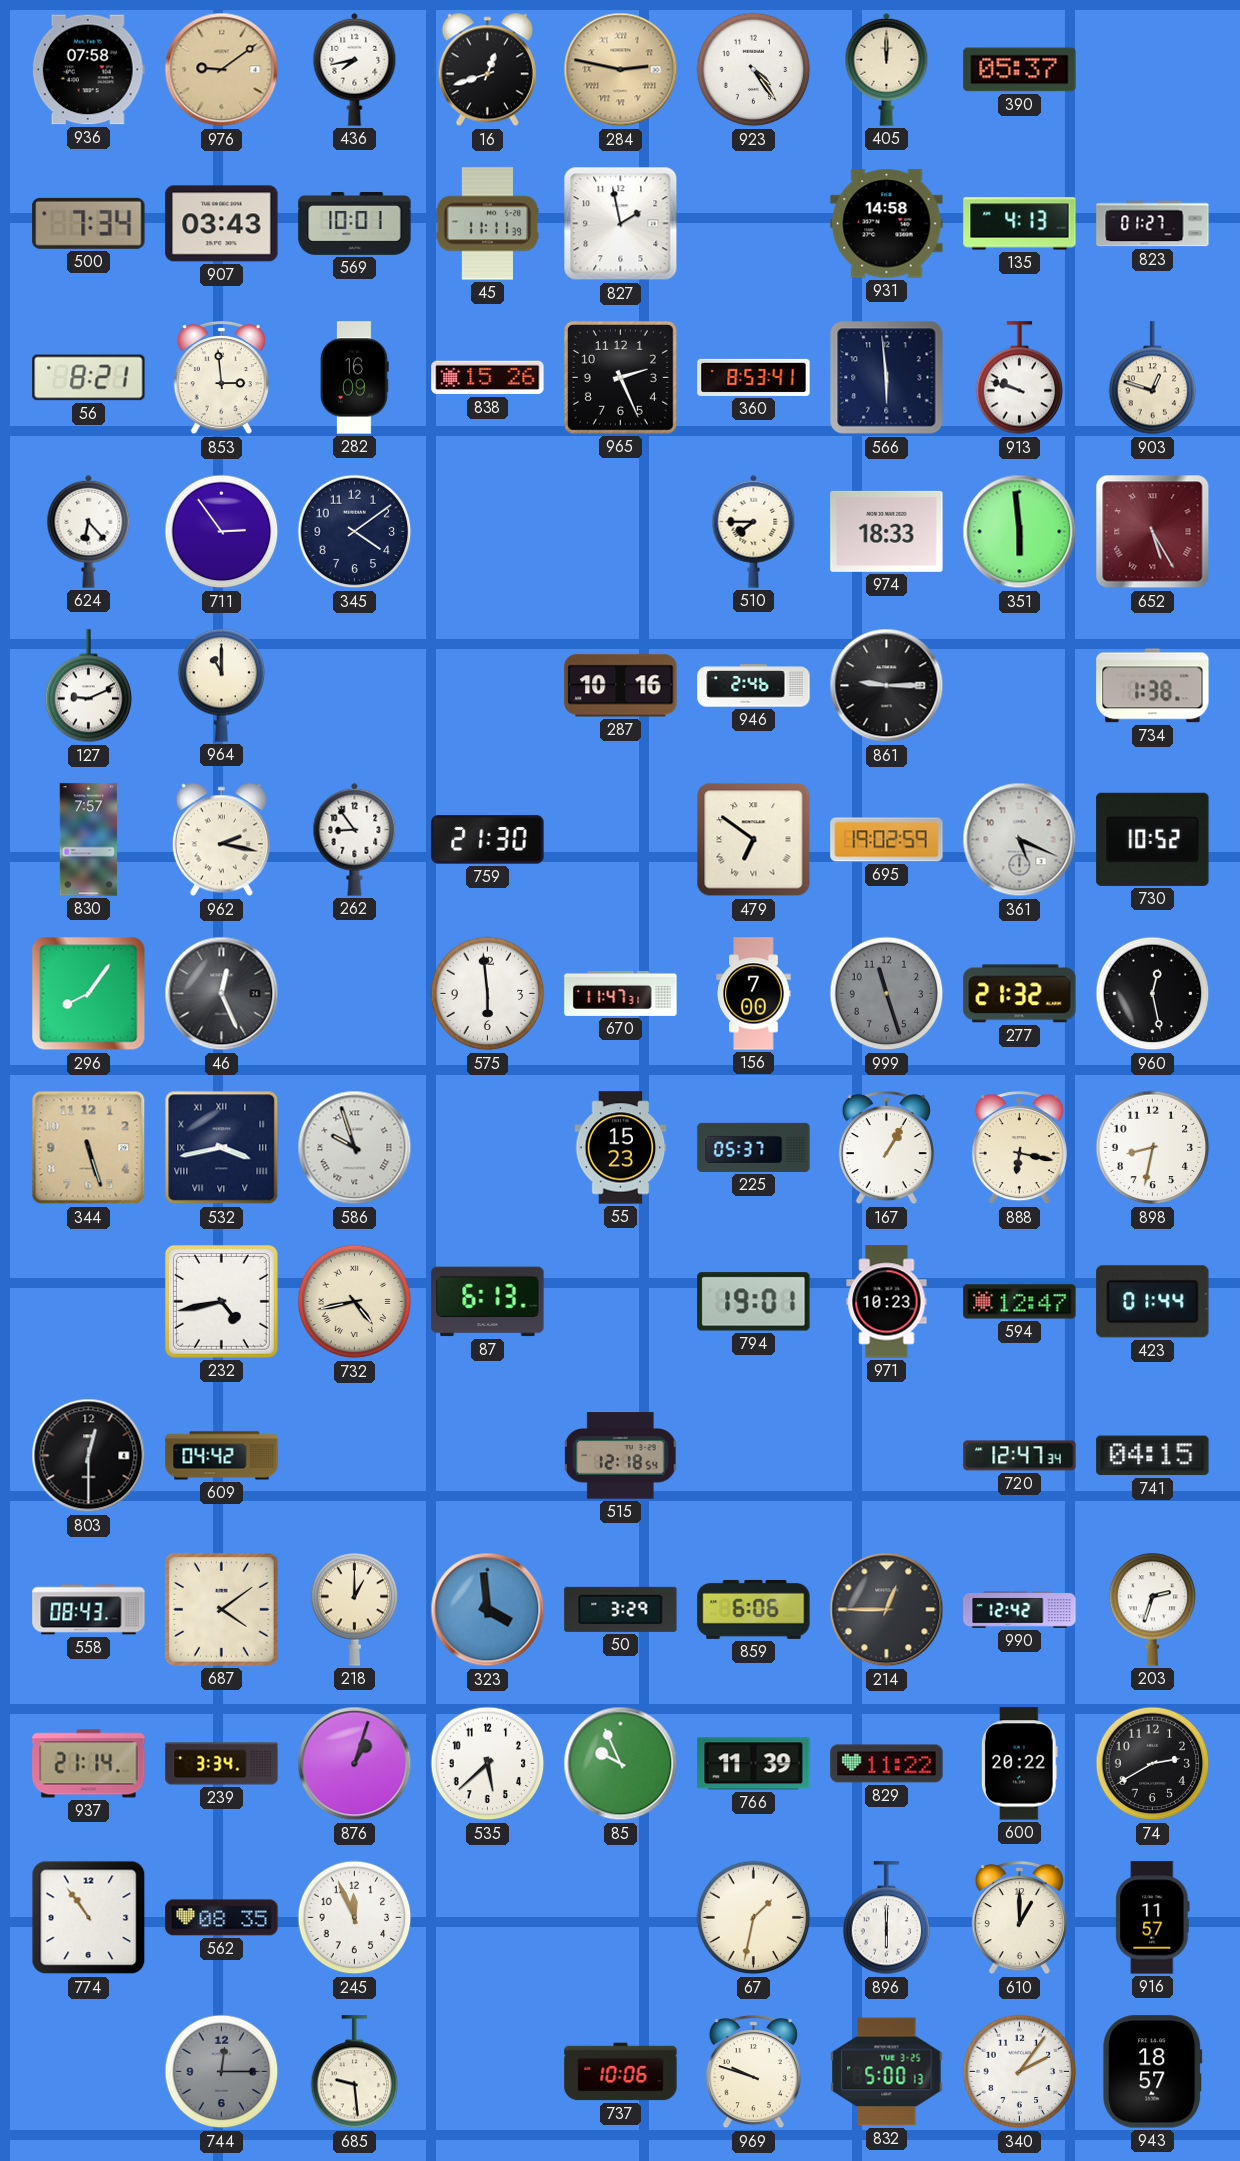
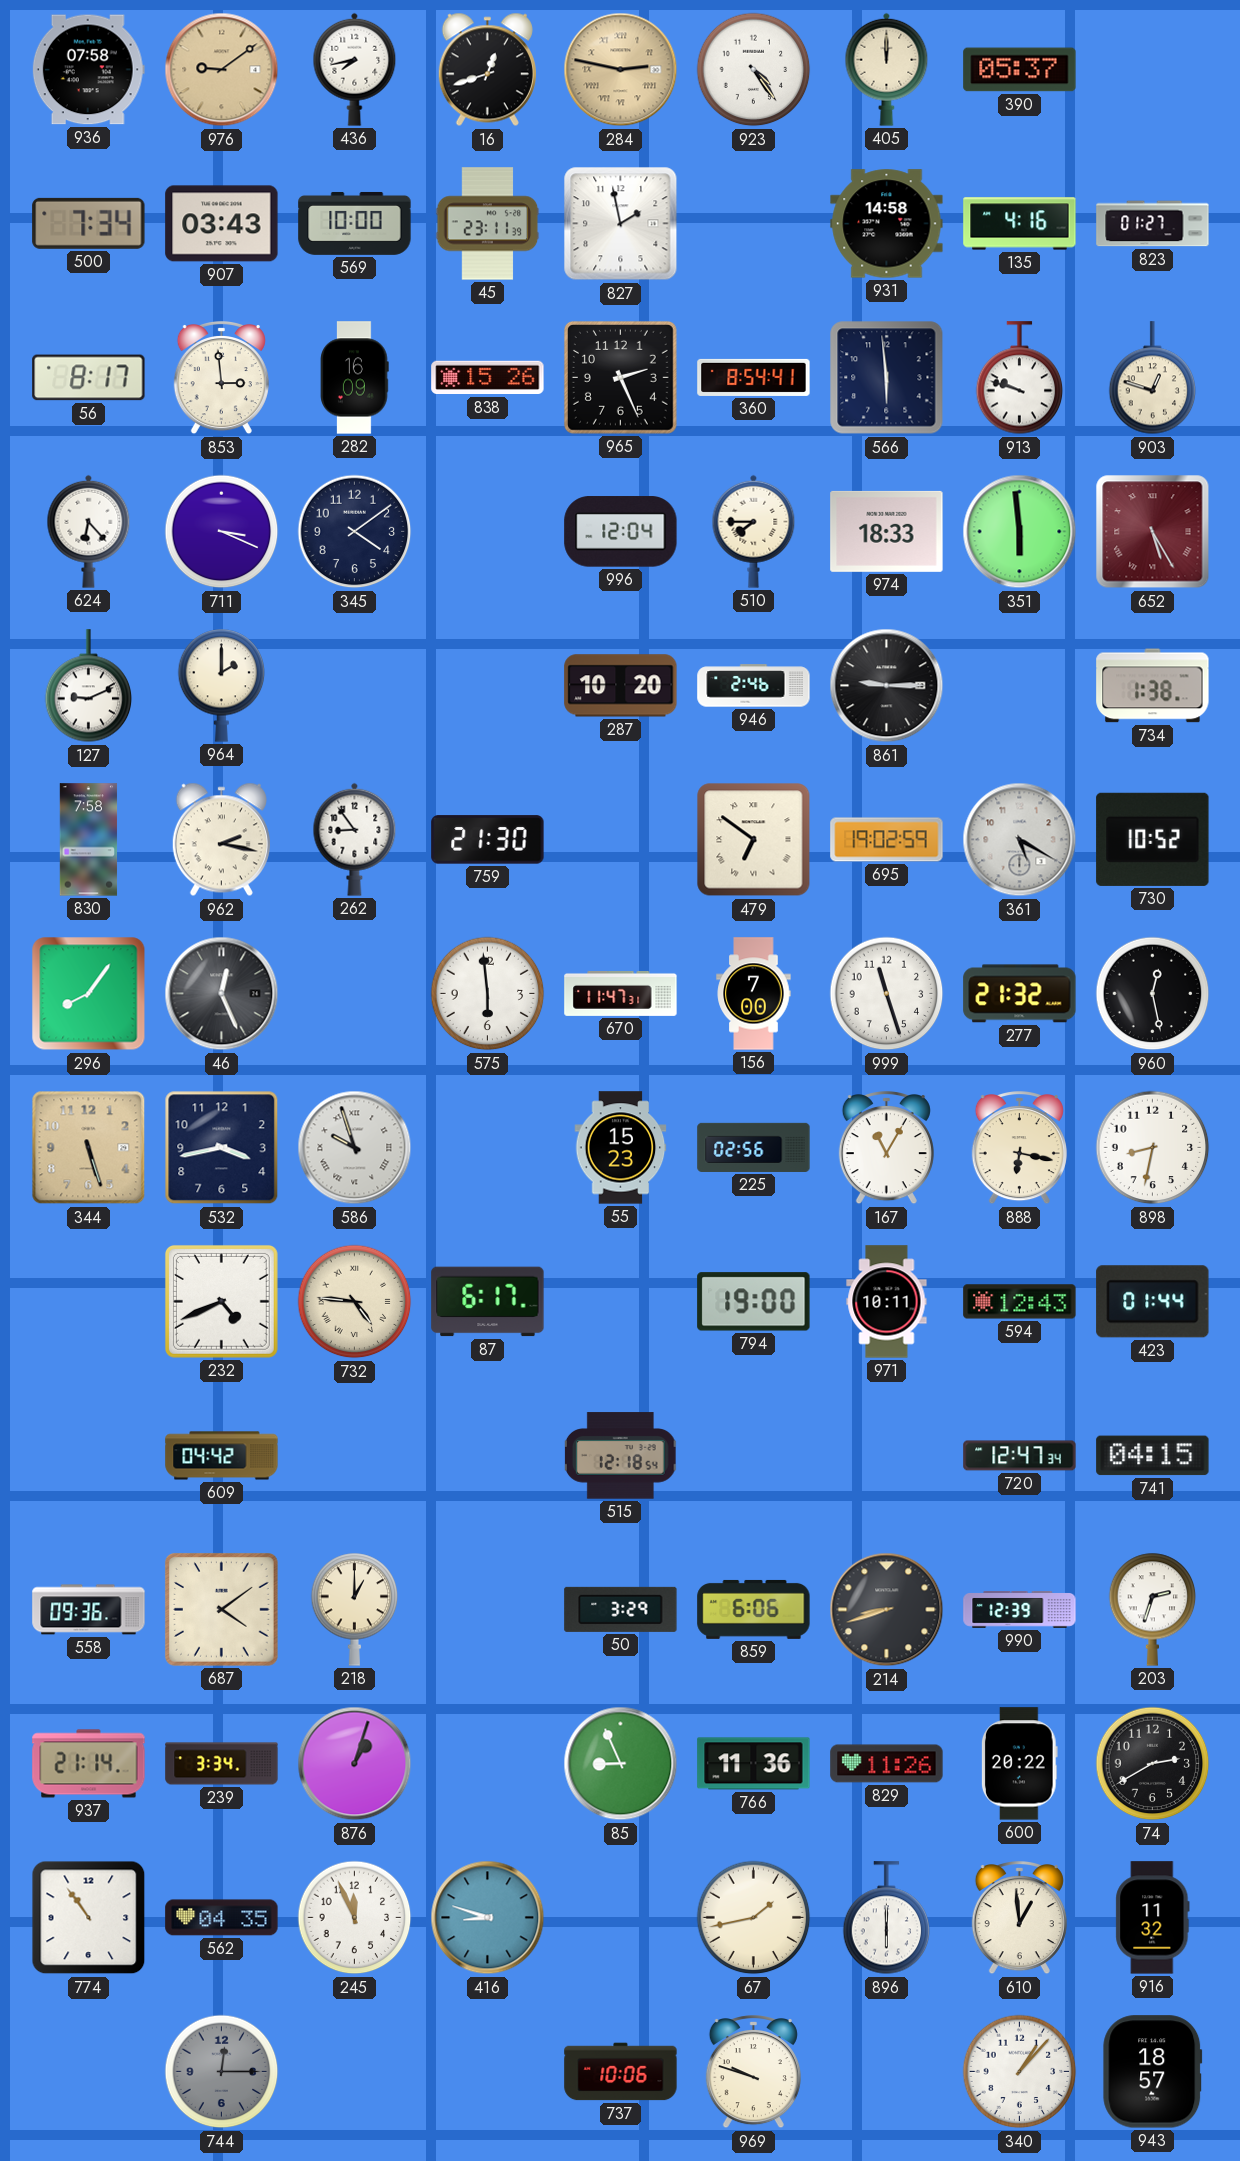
569: 10:01 -> 10:00 (355, 223)
45: 11:11 -> 23:11 (488, 224)
135: 4:13 -> 4:16 (1020, 224)
56: 8:21 -> 8:17 (89, 378)
360: 8:53 -> 8:54 (754, 377)
711: 2:54 -> 3:19 (222, 532)
996: none -> 12:04 (621, 532)
964: 11:00 -> 2:00 (222, 685)
287: 10:16 -> 10:20 (621, 686)
830: 7:57 -> 7:58 (89, 840)
361: 5:19 -> 5:20 (1020, 840)
999 dial: grey -> white (887, 994)
532 numerals: Roman -> Arabic (222, 1148)
225: 05:37 -> 02:56 (754, 1147)
167: 1:05 -> 11:05 (886, 1149)
232: 4:43 -> 4:41 (221, 1301)
732: 4:43 -> 4:46 (355, 1302)
87: 6:13 -> 6:17 (488, 1302)
794: 19:01 -> 19:00 (754, 1302)
971: 10:23 -> 10:11 (887, 1302)
594: 12:47 -> 12:43 (1020, 1302)
803: 12:30 -> none (89, 1456)
558: 08:43 -> 09:36 (89, 1610)
323: 3:59 -> none (488, 1610)
214: 12:45 -> 8:42 (887, 1610)
990: 12:42 -> 12:39 (1020, 1610)
535: 5:38 -> none (488, 1764)
85: 9:56 -> 8:56 (621, 1764)
766: 11:39 -> 11:36 (754, 1764)
829: 11:22 -> 11:26 (887, 1764)
562: 08:35 -> 04:35 (222, 1918)
416: none -> 8:48 (488, 1918)
67: 1:32 -> 1:43 (754, 1918)
610: 1:00 -> 12:59 (1019, 1919)
916: 11:57 -> 11:32 (1153, 1918)
685: 9:29 -> none (355, 2072)
832: 5:00 -> none (887, 2072)
340: 2:06 -> 1:07 (1020, 2072)
